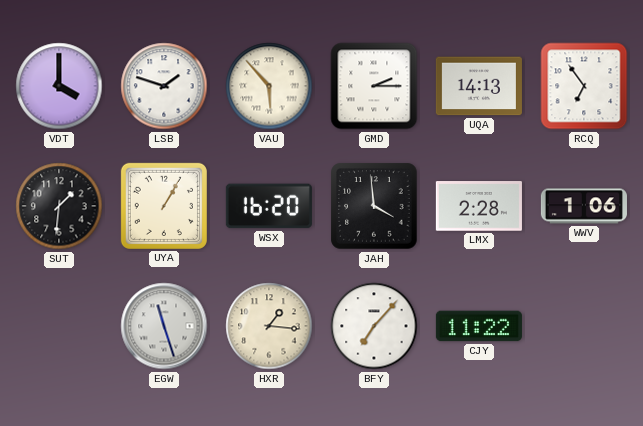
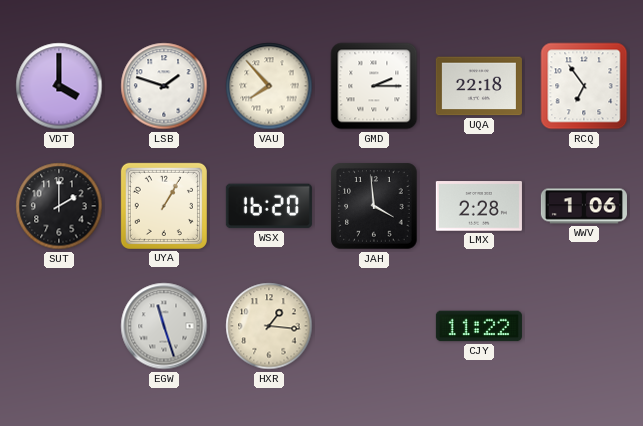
VAU: 5:53 -> 7:53 (269, 86)
UQA: 14:13 -> 22:18 (479, 86)
SUT: 1:31 -> 2:00 (59, 206)
BFY: 7:07 -> none (374, 326)
